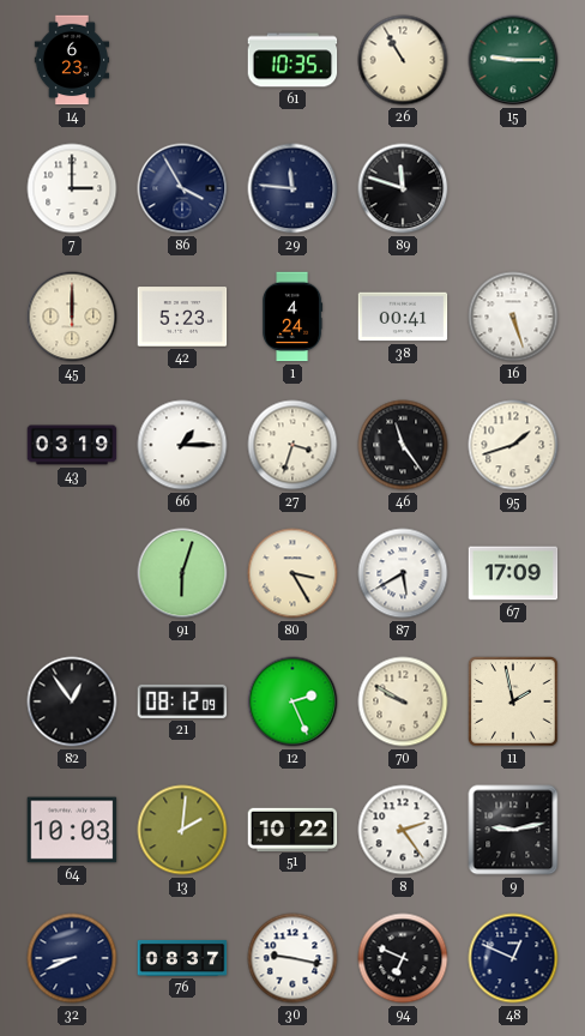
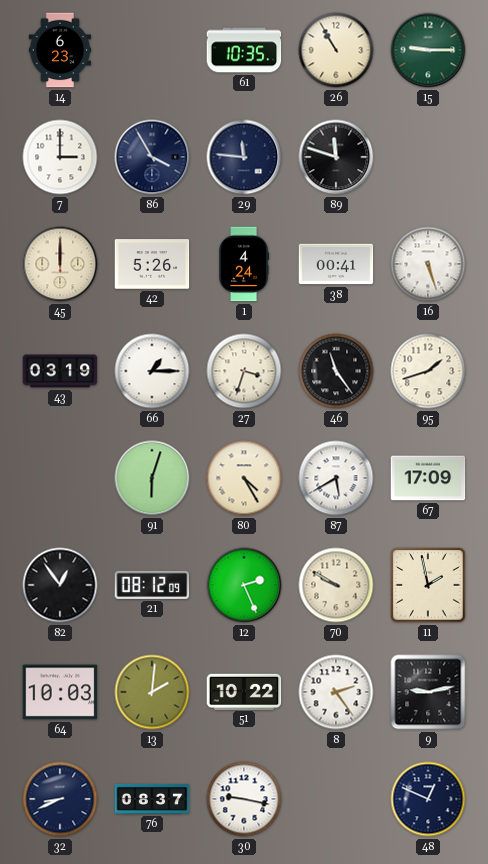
42: 5:23 -> 5:26 (152, 264)
80: 3:25 -> 4:25 (244, 478)
94: 6:49 -> none (403, 958)
